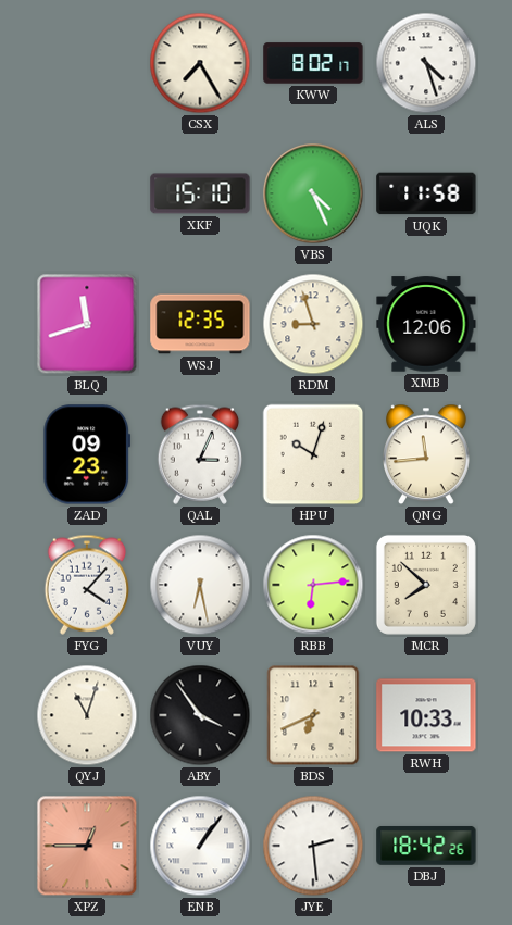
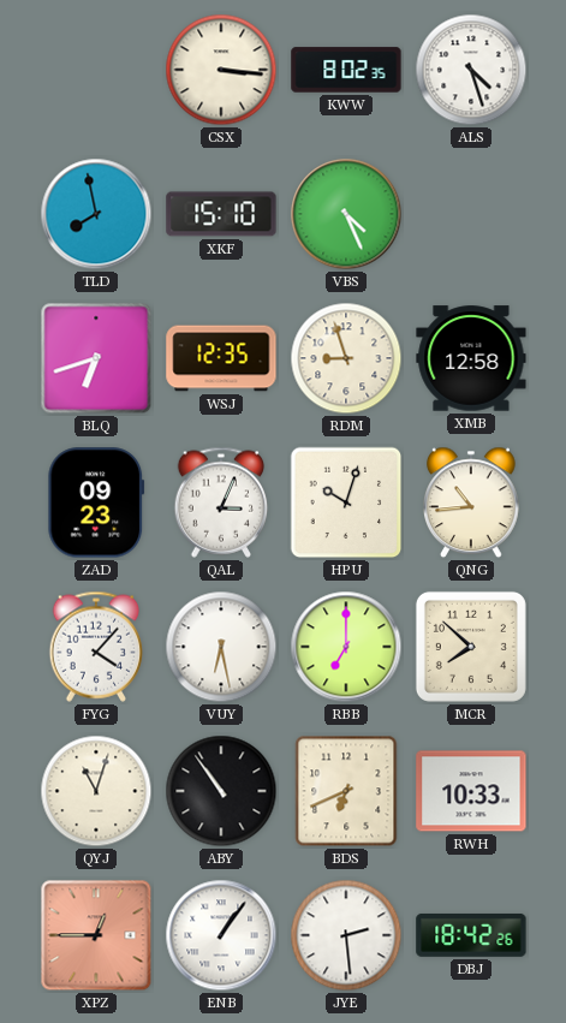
CSX: 7:25 -> 3:16 (221, 70)
KWW: 8:02:17 -> 8:02:35 (346, 70)
TLD: none -> 7:58 (96, 214)
UQK: 11:58 -> none (426, 193)
BLQ: 11:42 -> 6:42 (96, 358)
XMB: 12:06 -> 12:58 (471, 358)
QNG: 11:44 -> 10:44 (472, 502)
RBB: 6:14 -> 7:00 (346, 647)
ABY: 3:54 -> 10:54 (221, 791)
